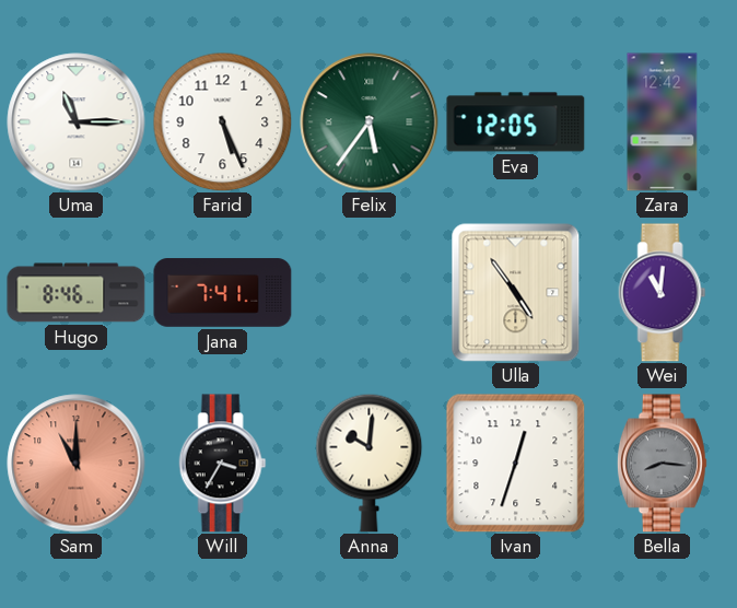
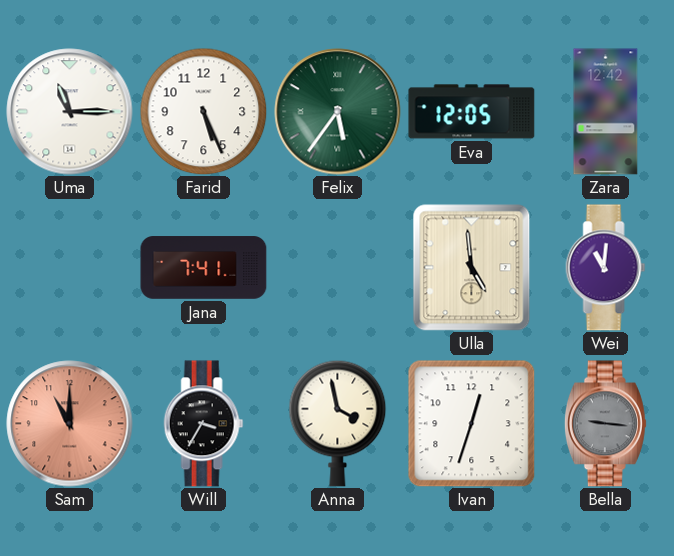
Hugo: 8:46 -> none (77, 293)
Ulla: 4:54 -> 4:59 (472, 268)
Anna: 10:01 -> 3:58 (338, 423)
Bella: 8:16 -> 9:16 (605, 424)
